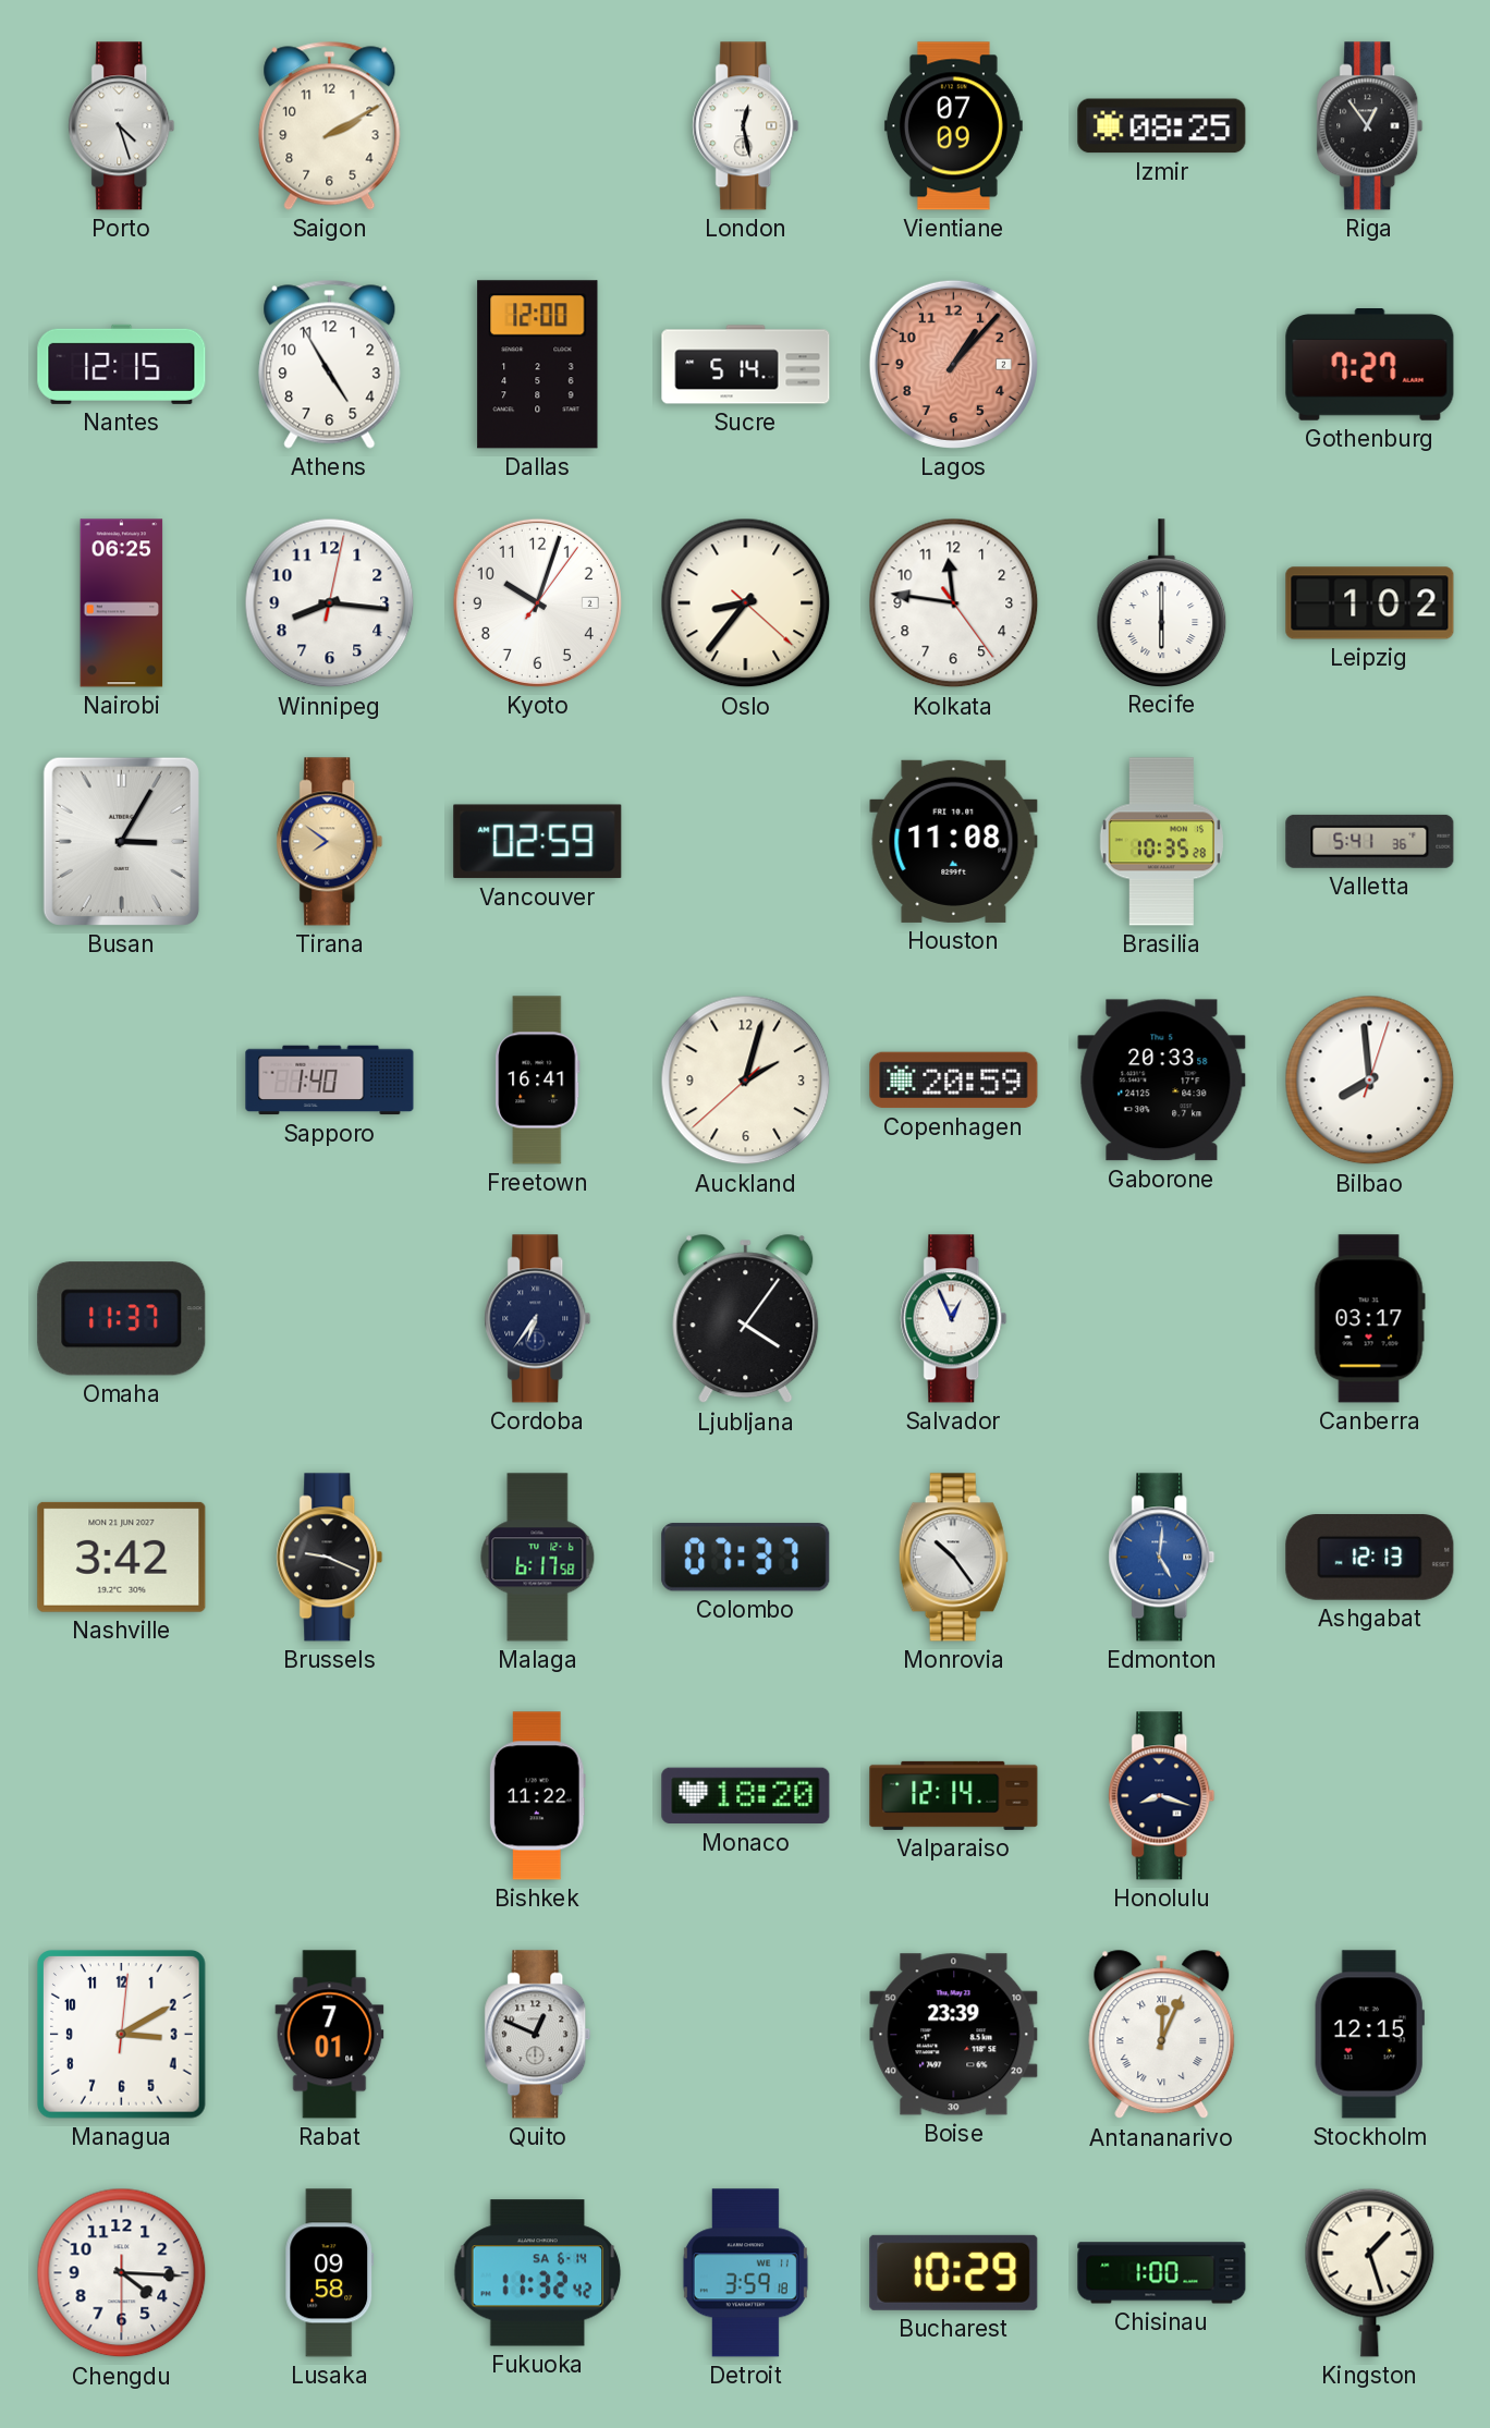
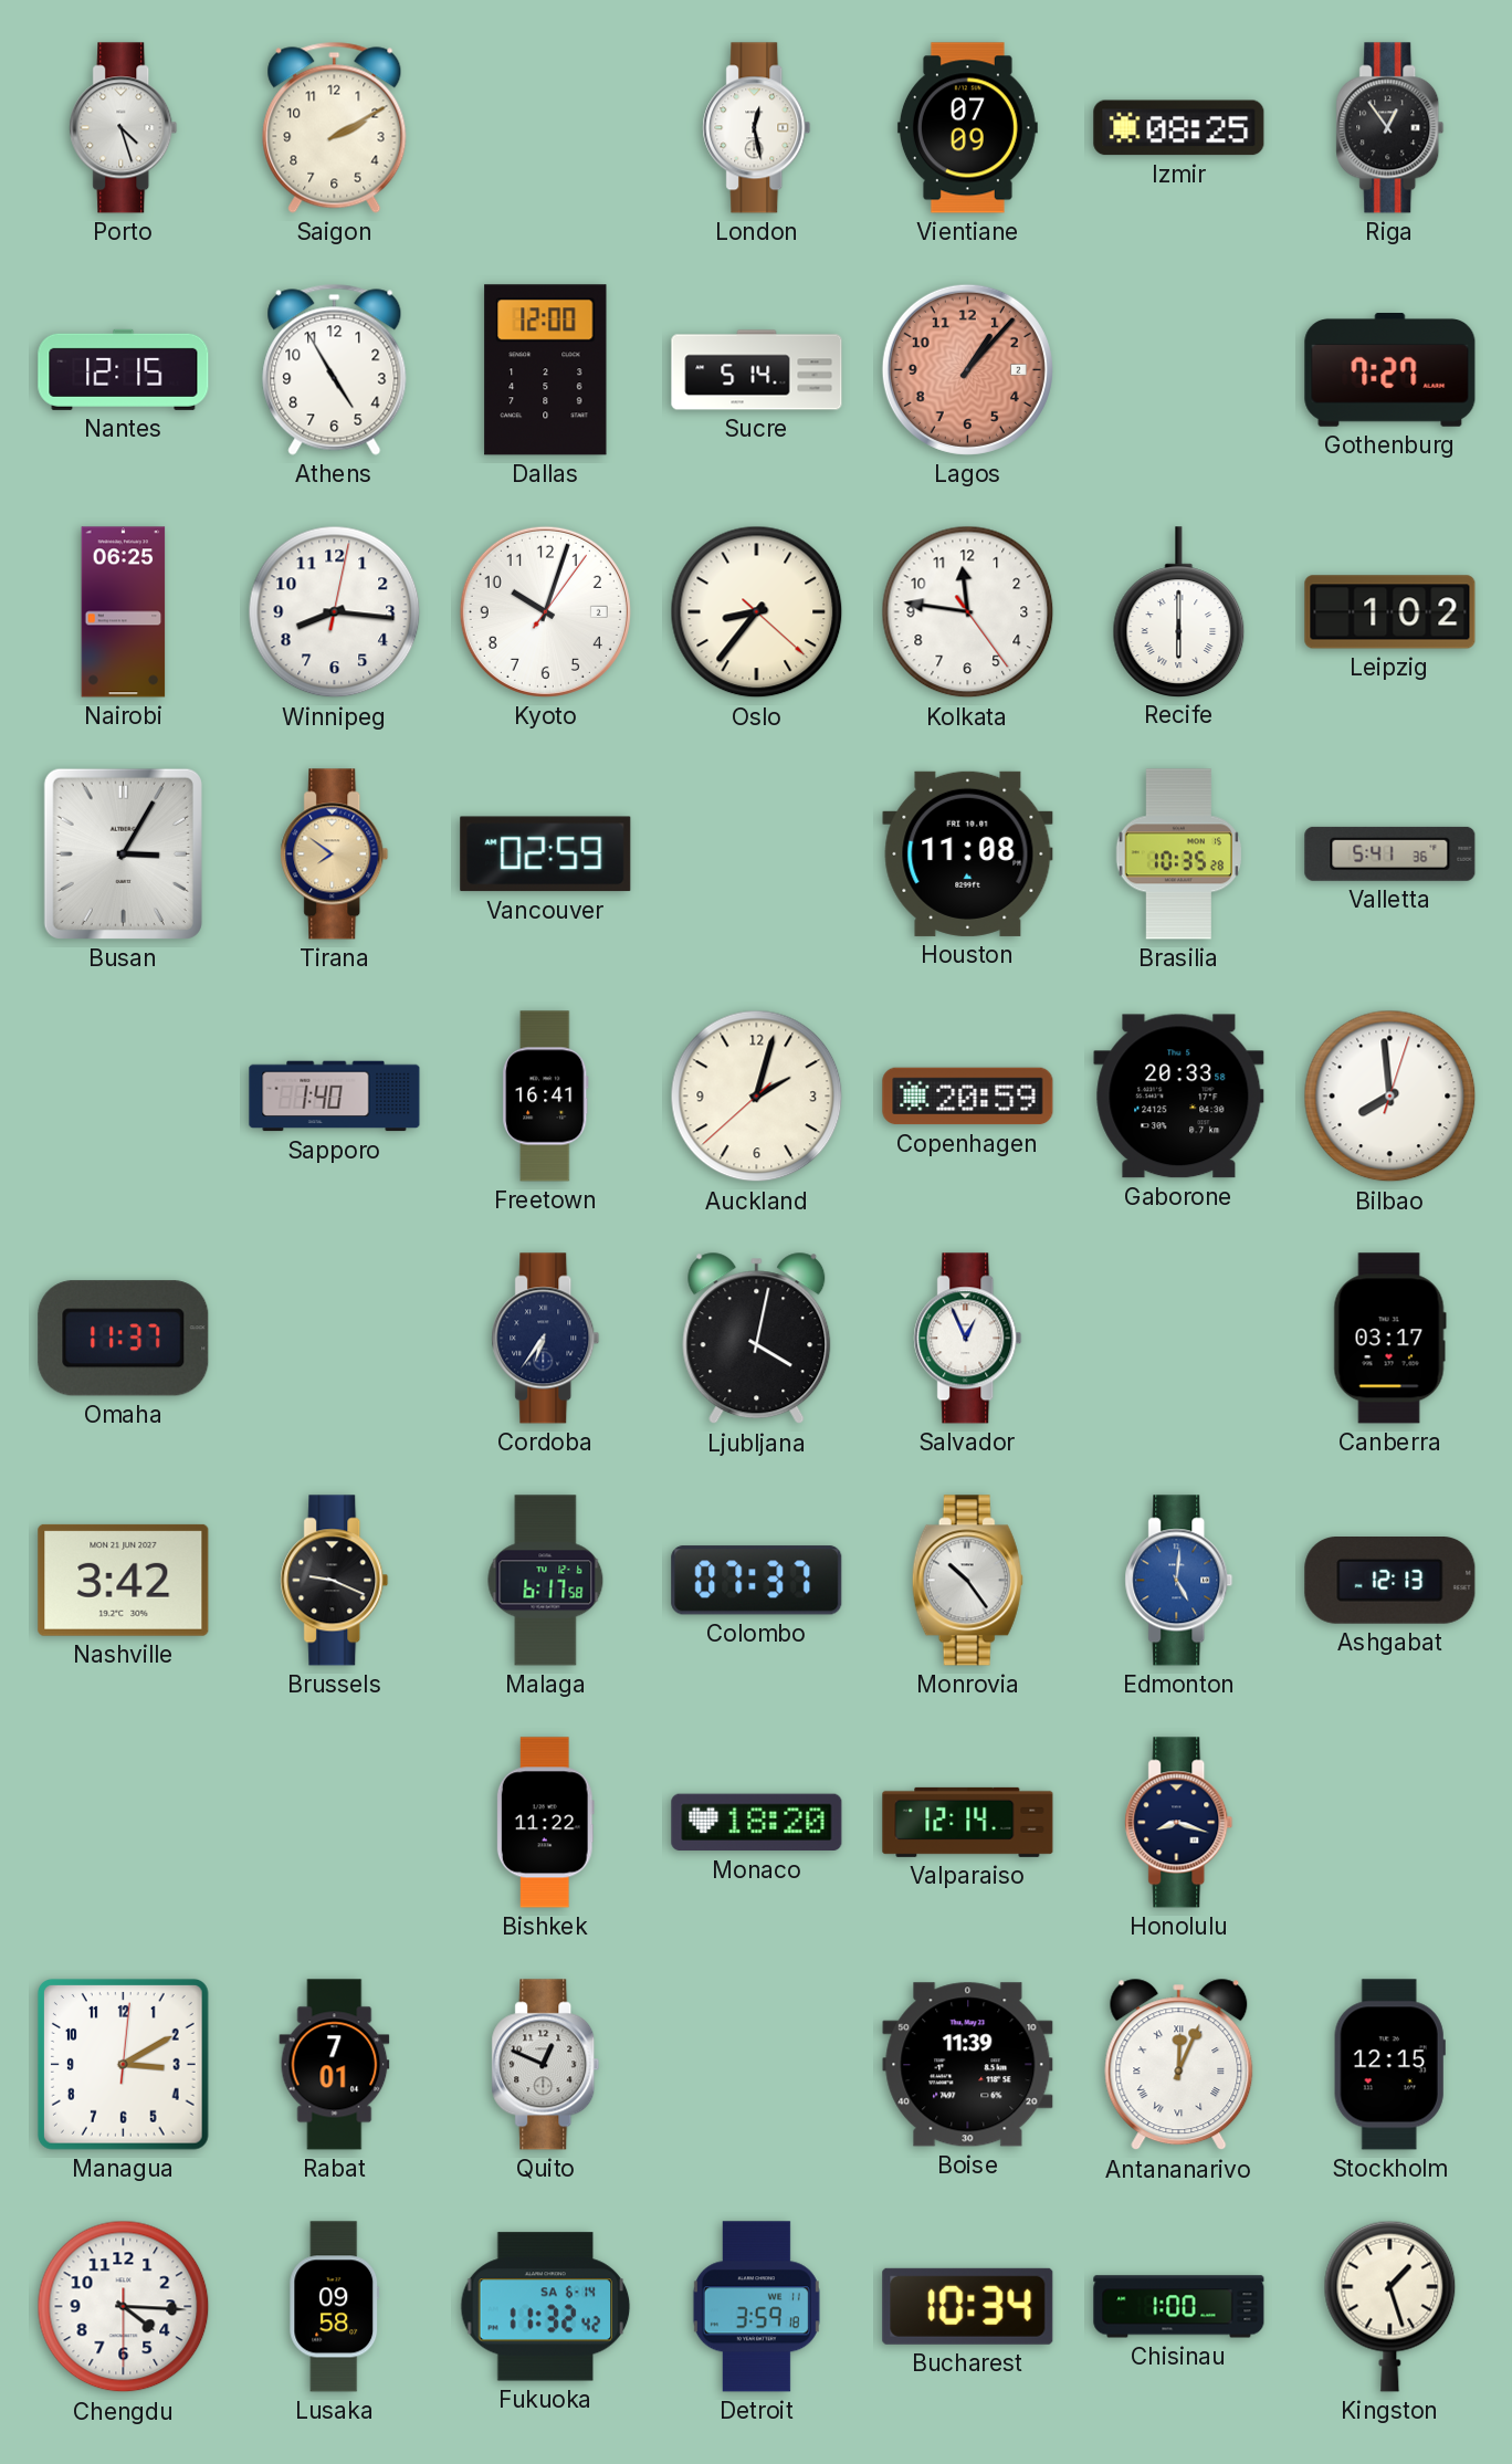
Ljubljana: 4:06 -> 4:02 (757, 1339)
Boise: 23:39 -> 11:39 (968, 2065)
Bucharest: 10:29 -> 10:34 (968, 2306)
